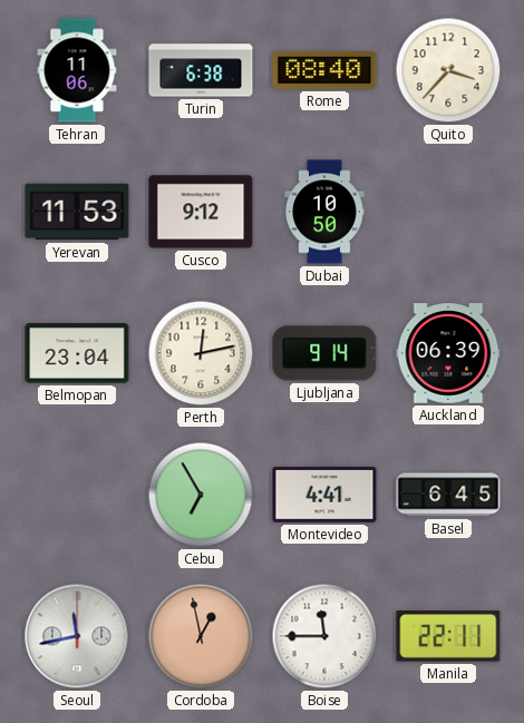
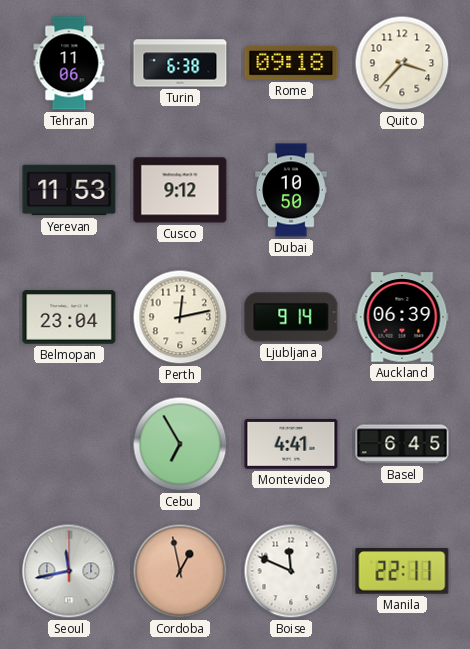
Rome: 08:40 -> 09:18 (291, 63)
Boise: 11:45 -> 11:49 (291, 571)
